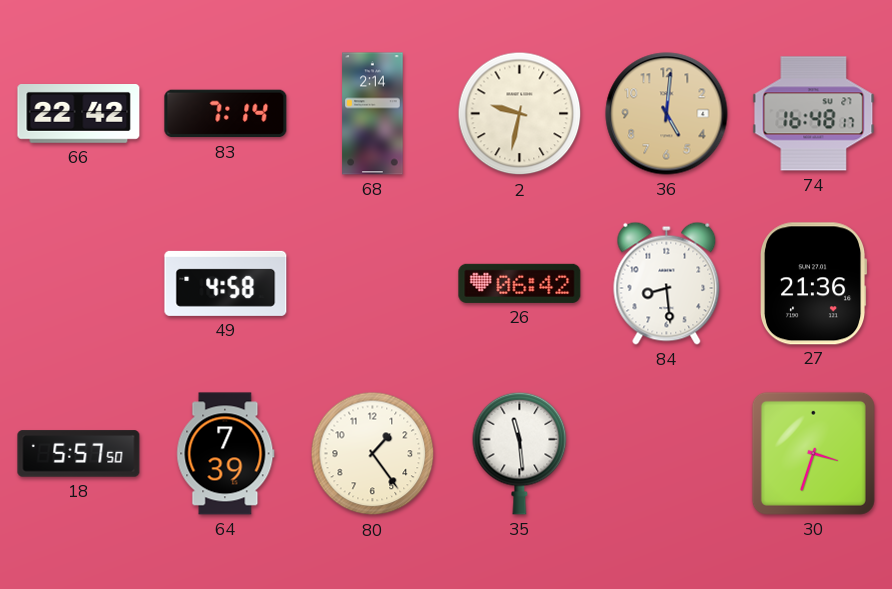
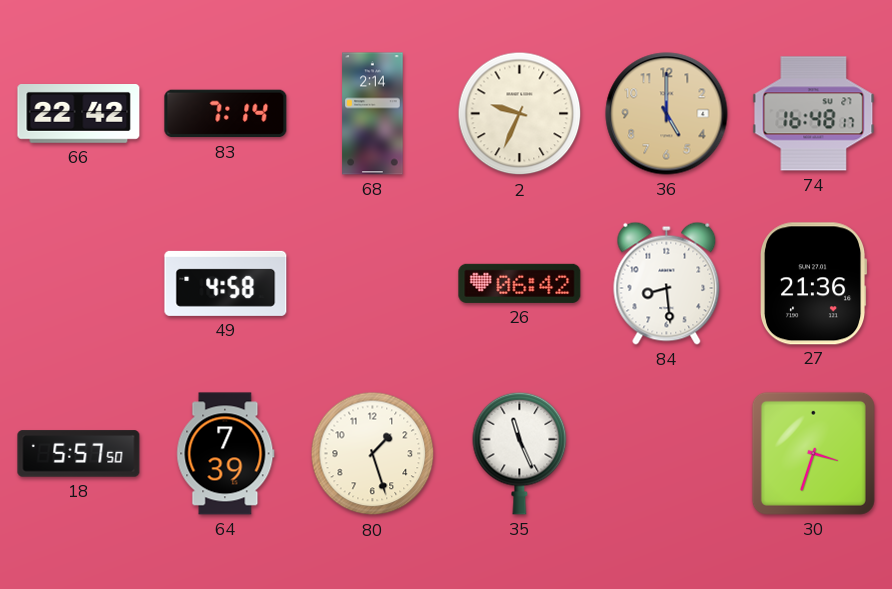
2: 9:32 -> 9:34 (520, 114)
36: 5:01 -> 5:00 (667, 114)
80: 1:24 -> 1:27 (373, 454)
35: 11:29 -> 11:26 (520, 453)
